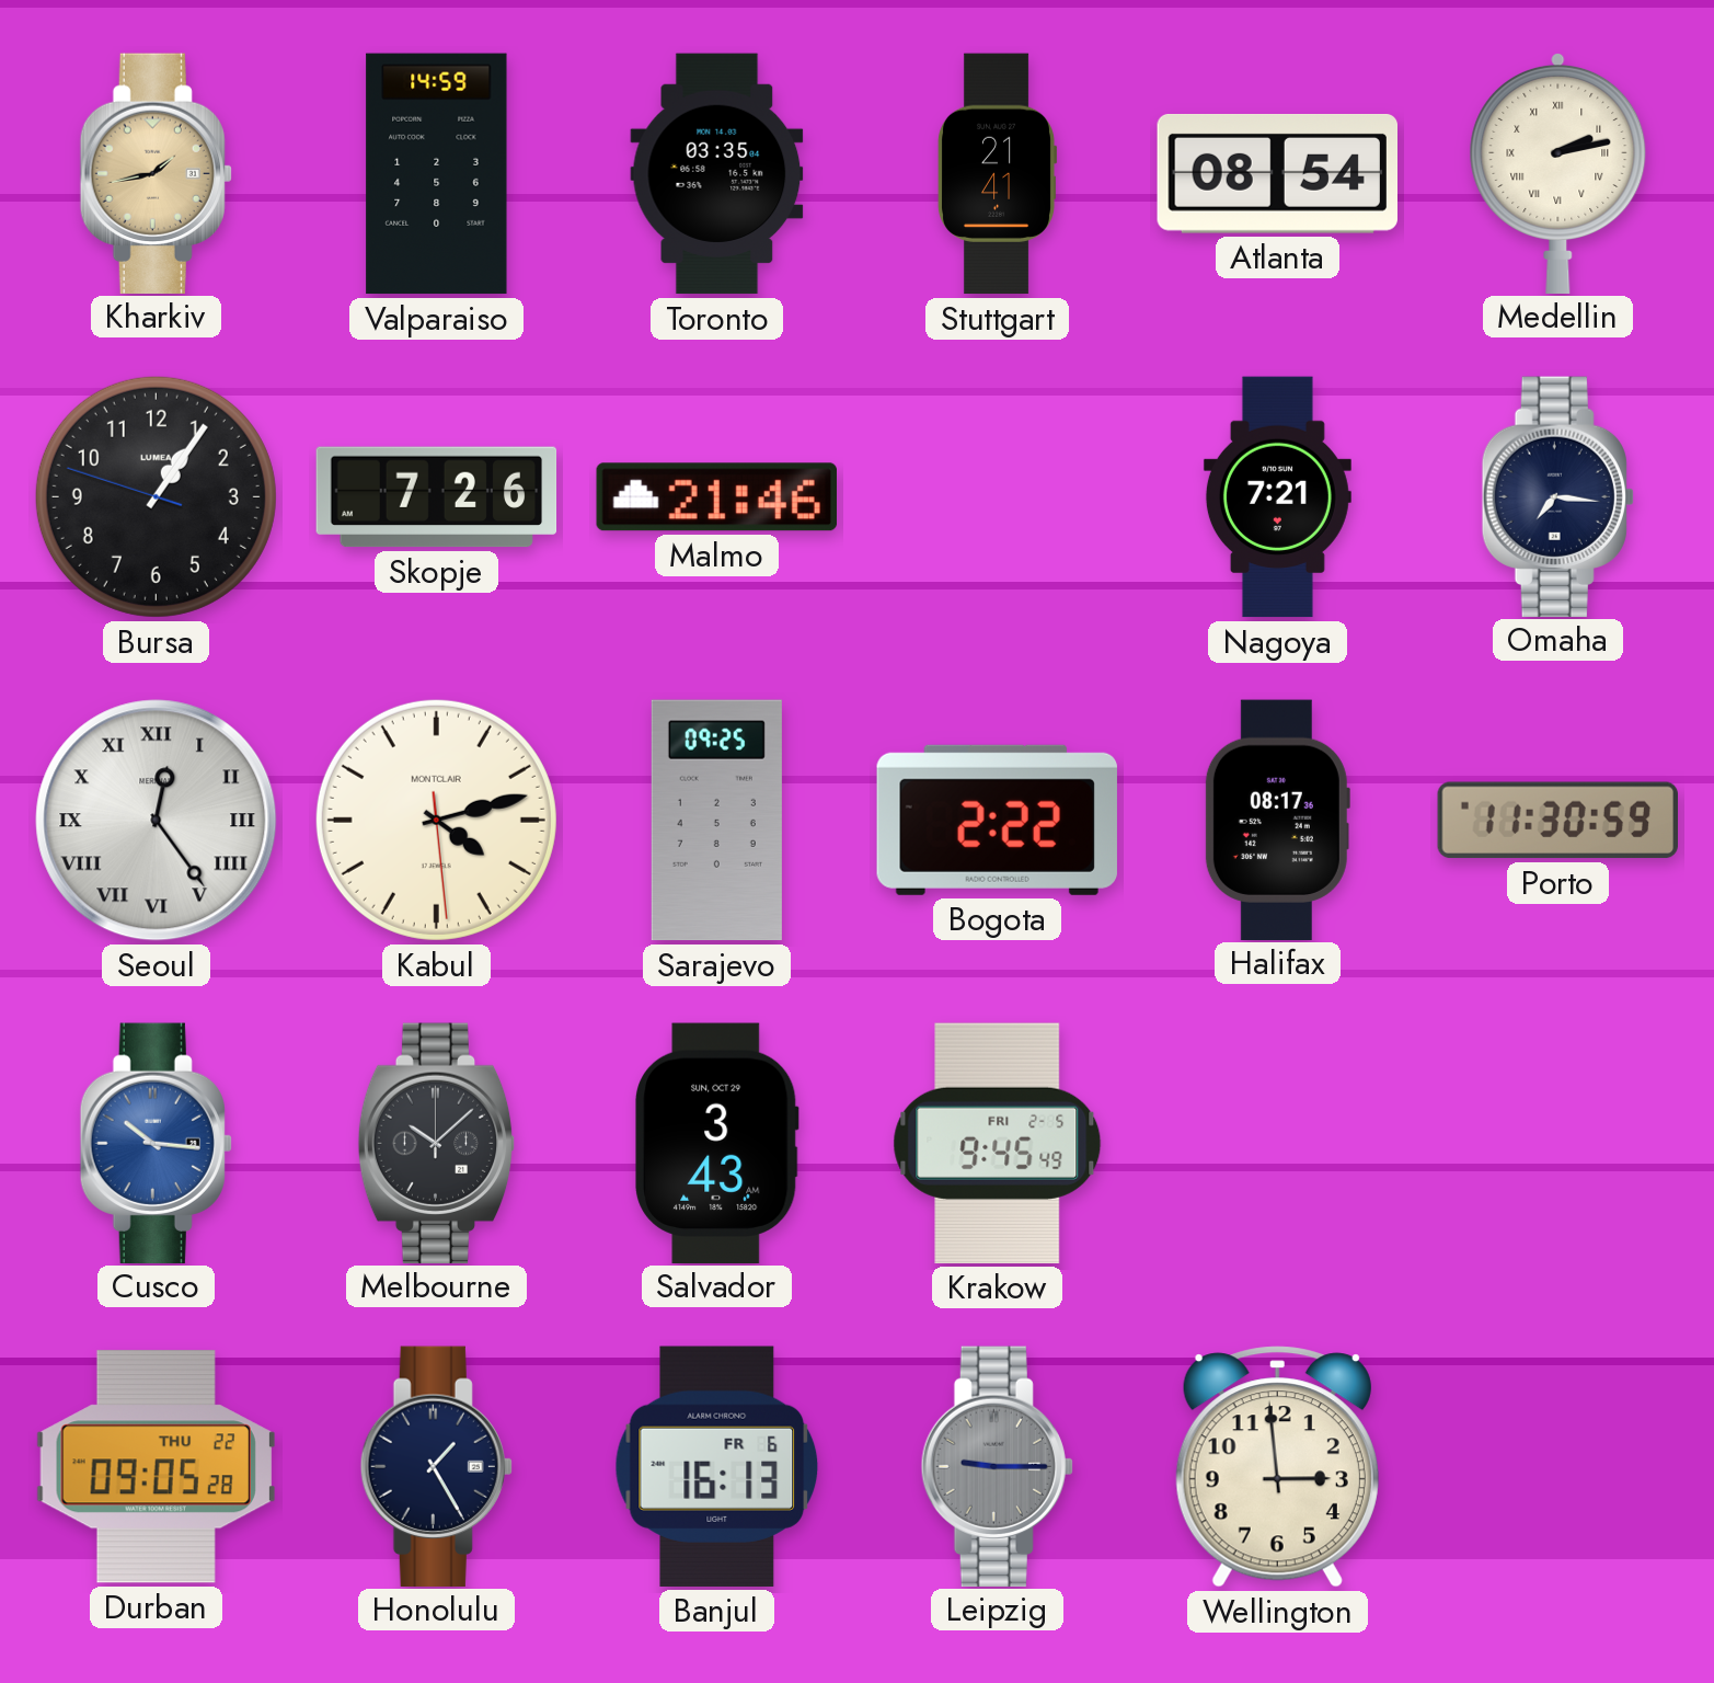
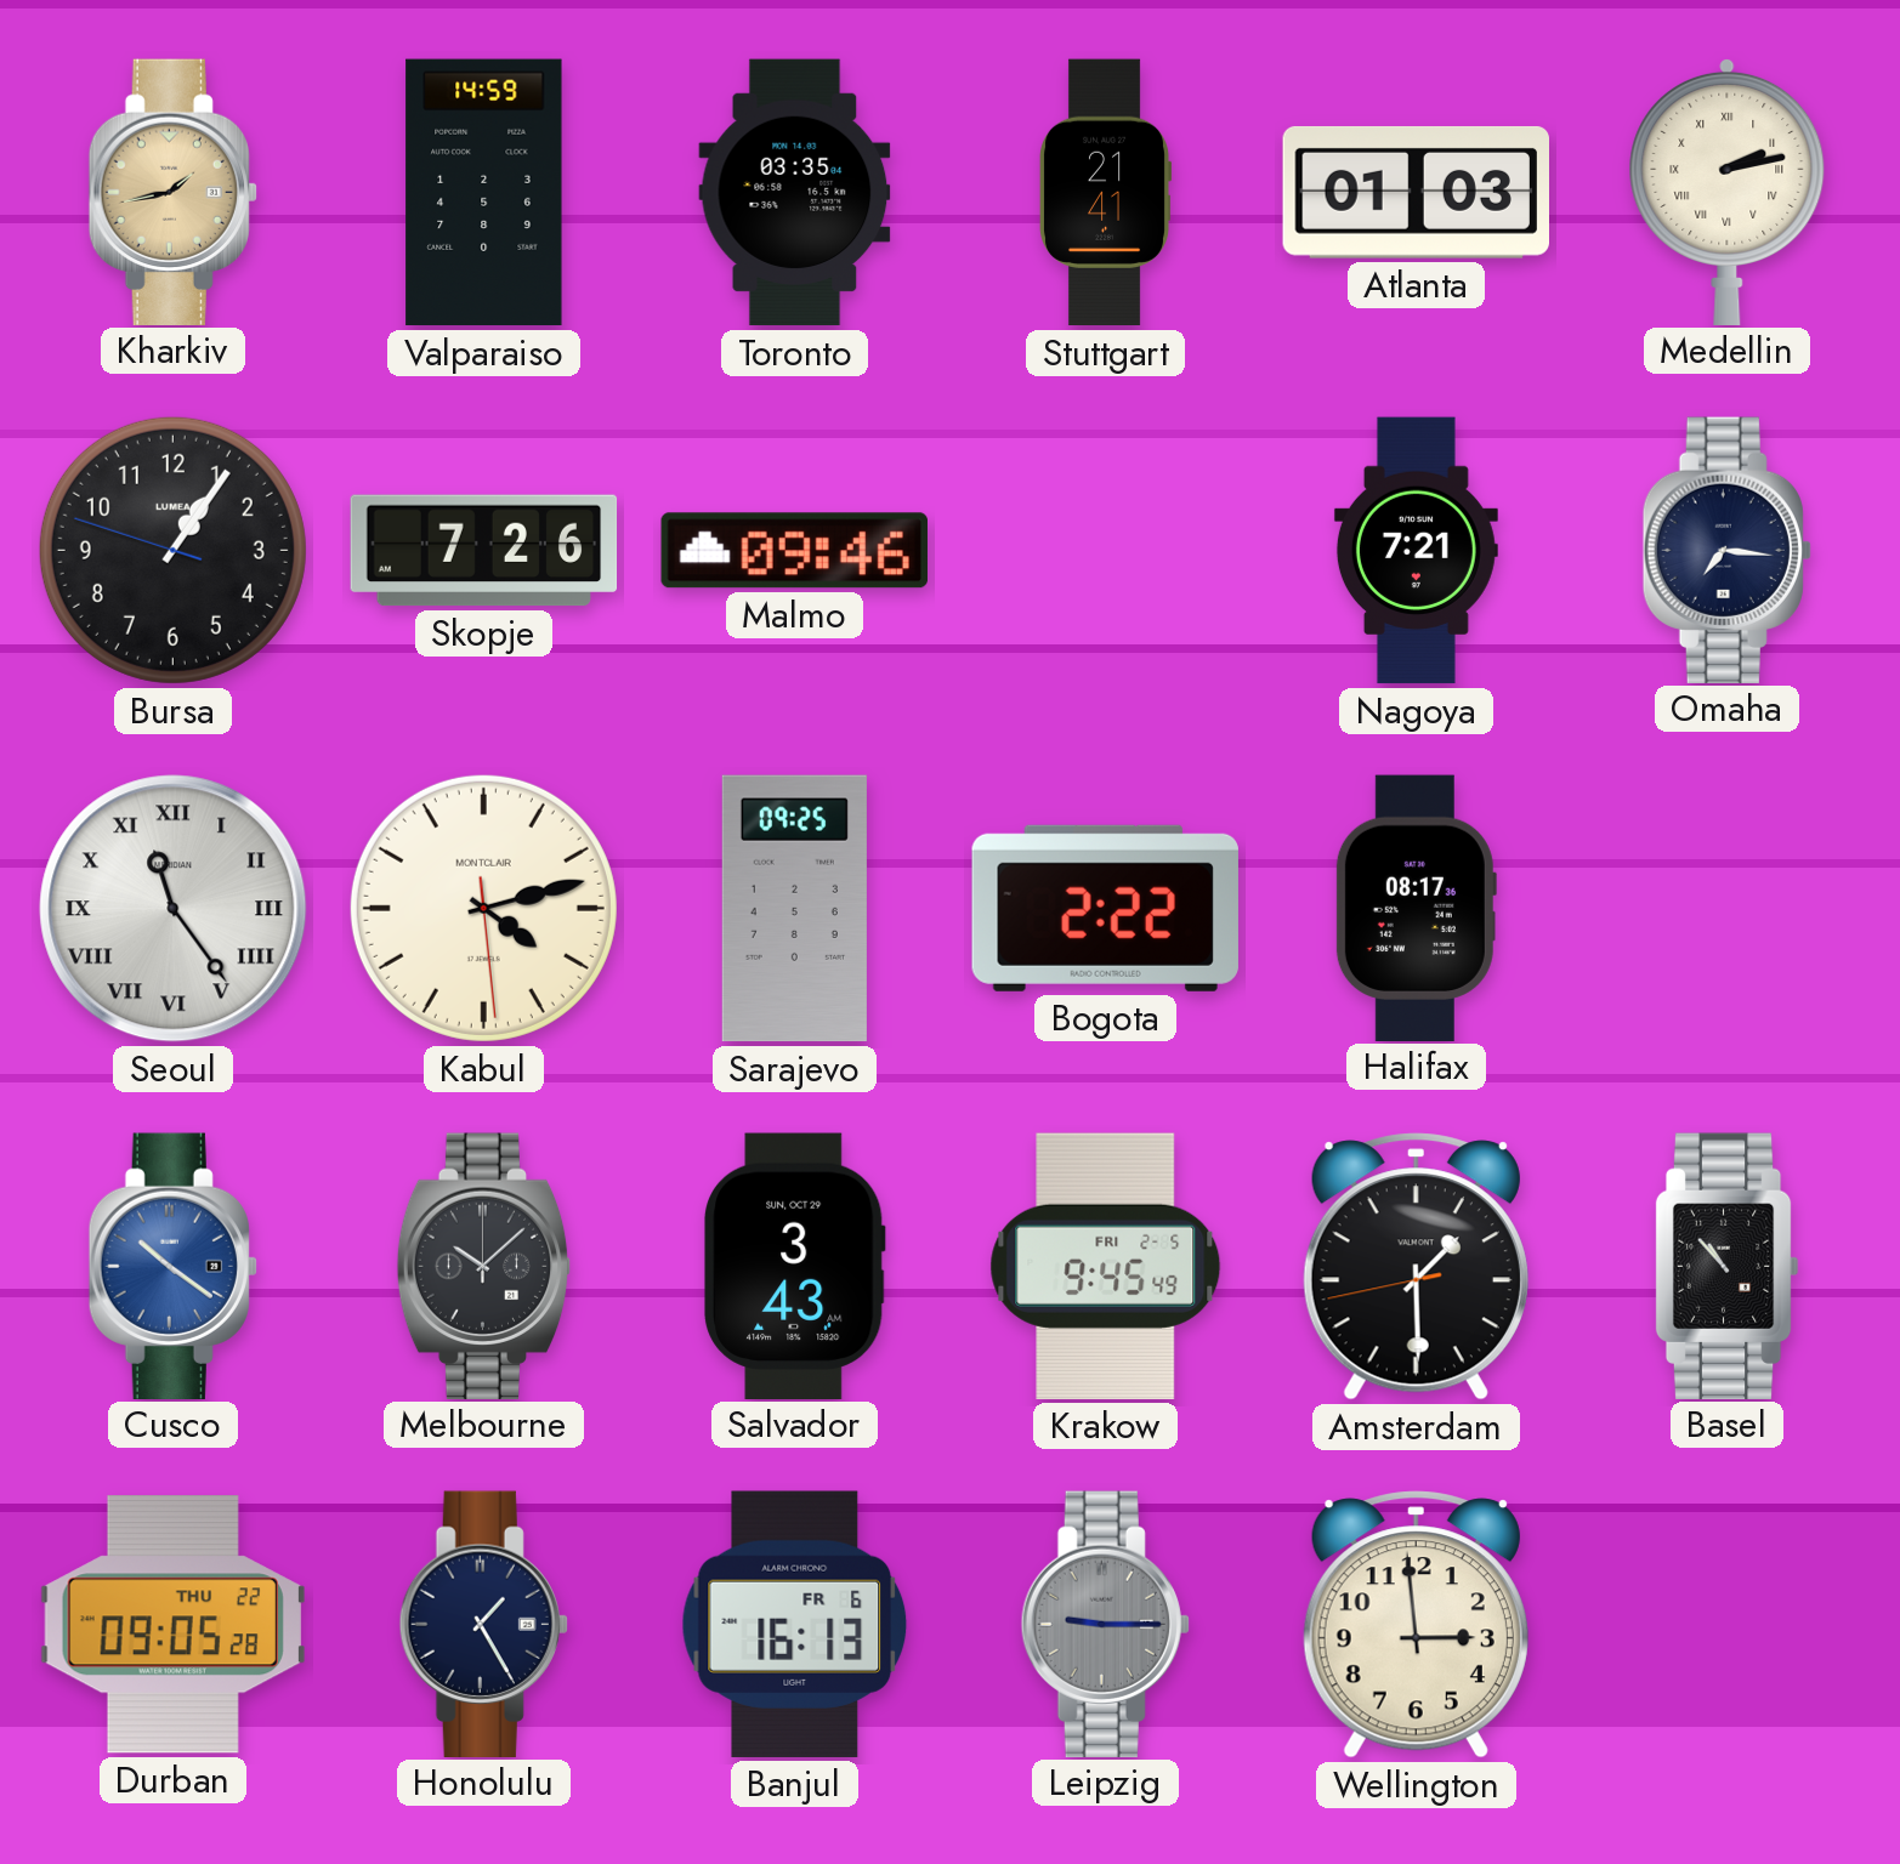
Atlanta: 08:54 -> 01:03 (1416, 192)
Malmo: 21:46 -> 09:46 (794, 551)
Seoul: 12:24 -> 11:24 (174, 909)
Porto: 11:30 -> none (1557, 821)
Cusco: 10:16 -> 10:21 (172, 1266)
Amsterdam: none -> 1:29 (1416, 1267)
Basel: none -> 10:53 (1726, 1266)
